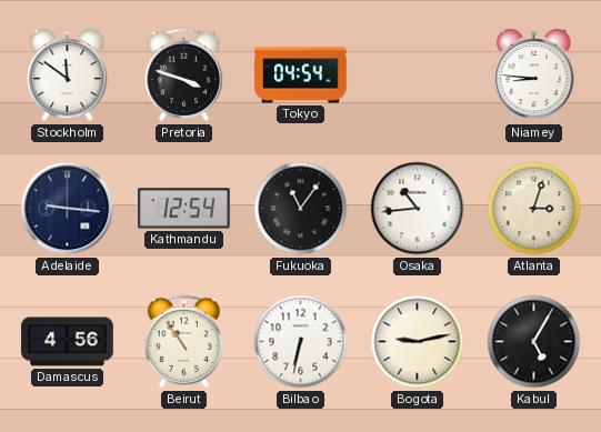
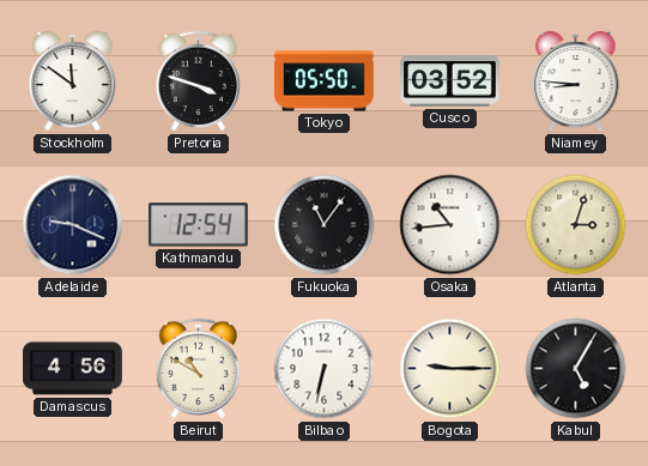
Tokyo: 04:54 -> 05:50 (325, 81)
Cusco: none -> 03:52 (450, 81)
Adelaide: 9:16 -> 9:19 (73, 225)
Beirut: 10:54 -> 10:50 (199, 369)
Bogota: 9:13 -> 9:15 (450, 369)
